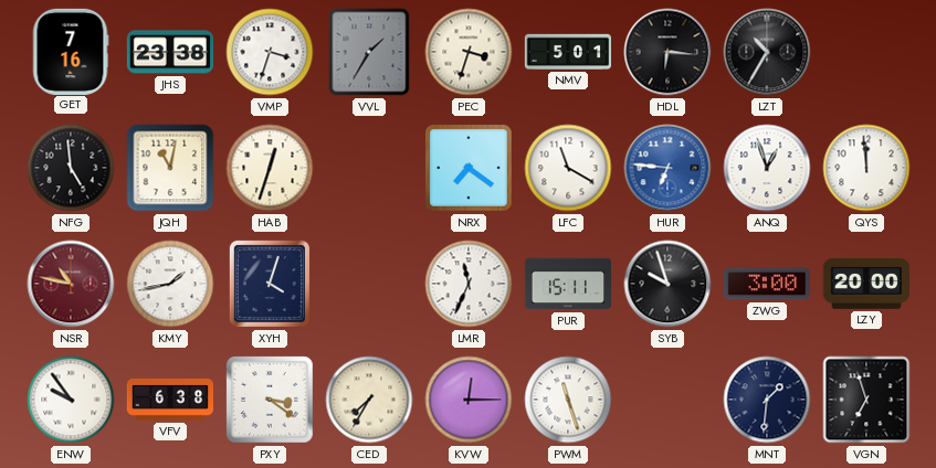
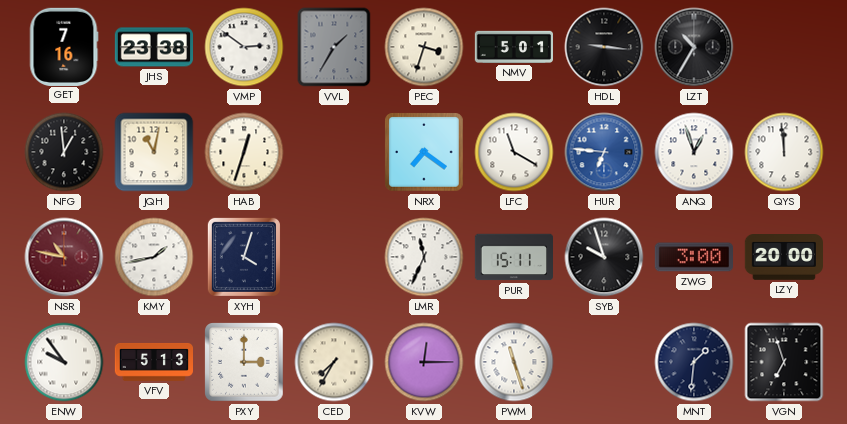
VMP: 3:33 -> 2:51 (244, 47)
HDL: 6:16 -> 9:16 (604, 47)
NFG: 4:59 -> 12:59 (64, 152)
VFV: 6:38 -> 5:13 (153, 362)
PXY: 3:21 -> 3:00 (244, 362)
